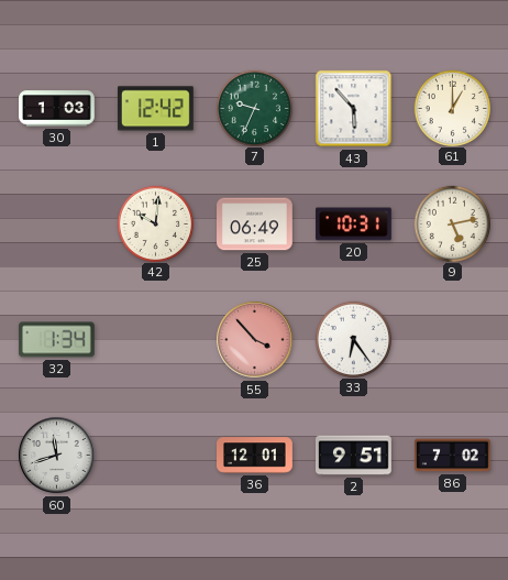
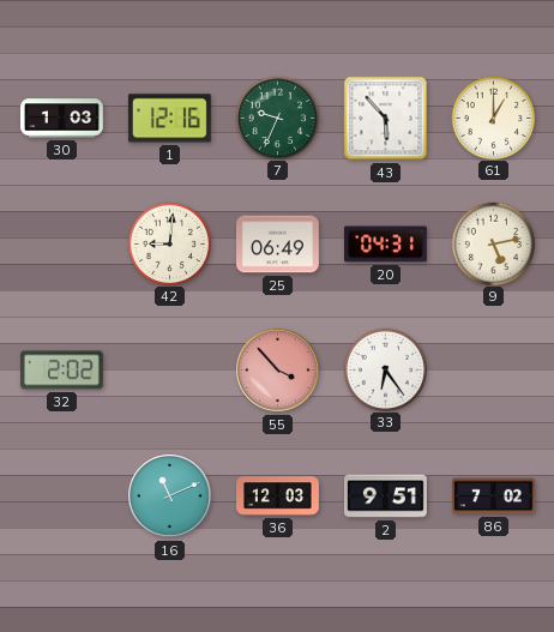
1: 12:42 -> 12:16 (169, 119)
42: 10:01 -> 9:01 (169, 243)
20: 10:31 -> 04:31 (386, 245)
32: 1:34 -> 2:02 (61, 371)
60: 11:42 -> none (57, 456)
16: none -> 11:11 (170, 496)
36: 12:01 -> 12:03 (278, 496)
